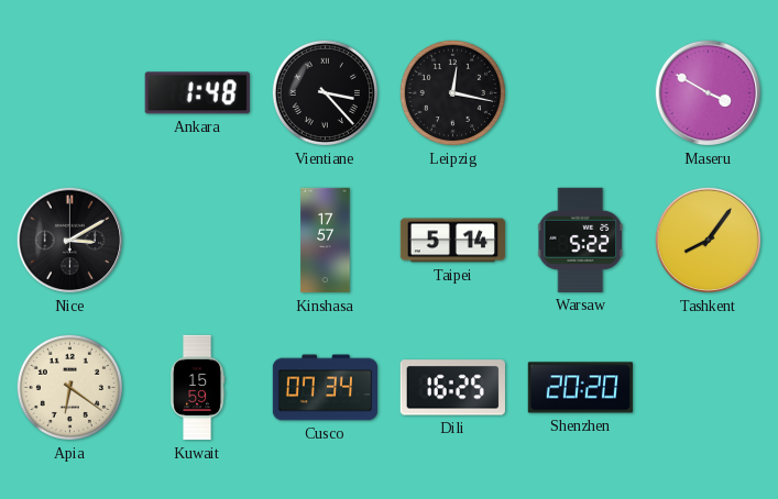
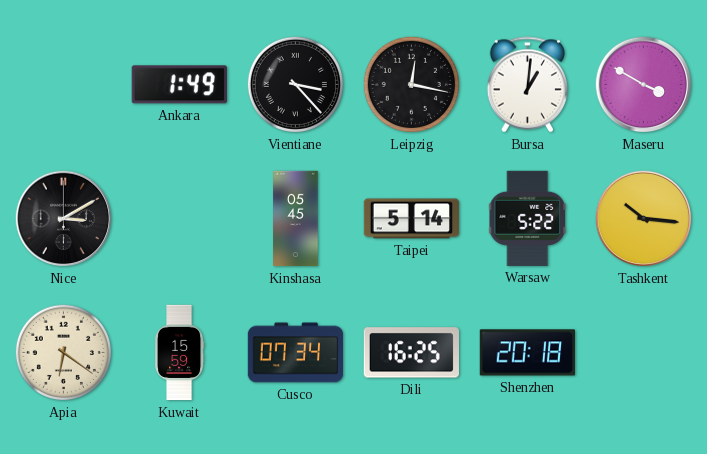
Ankara: 1:48 -> 1:49 (179, 85)
Bursa: none -> 1:01 (527, 85)
Kinshasa: 17:57 -> 05:45 (296, 219)
Tashkent: 8:06 -> 10:16 (644, 219)
Shenzhen: 20:20 -> 20:18 (527, 353)
